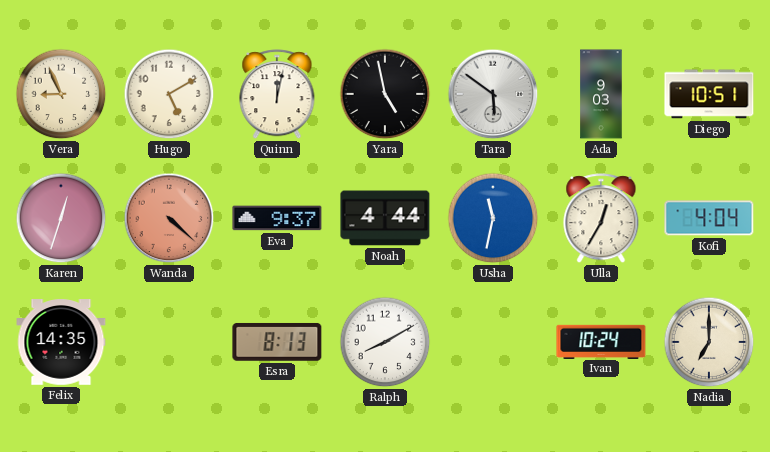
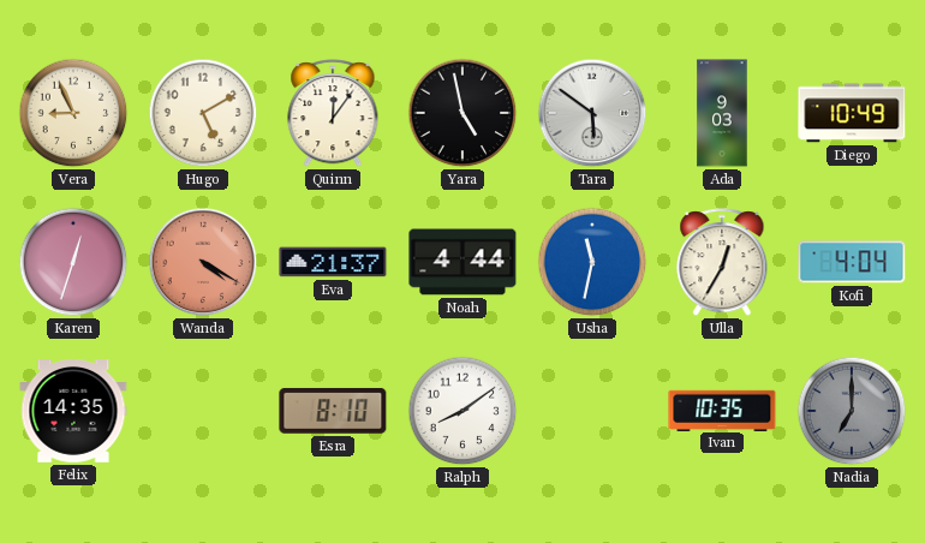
Quinn: 12:02 -> 12:06 (333, 114)
Diego: 10:51 -> 10:49 (852, 113)
Wanda: 4:22 -> 4:20 (203, 262)
Eva: 9:37 -> 21:37 (333, 262)
Esra: 8:13 -> 8:10 (333, 411)
Ralph: 8:10 -> 8:09 (462, 411)
Ivan: 10:24 -> 10:35 (722, 410)
Nadia dial: cream -> grey (852, 411)
